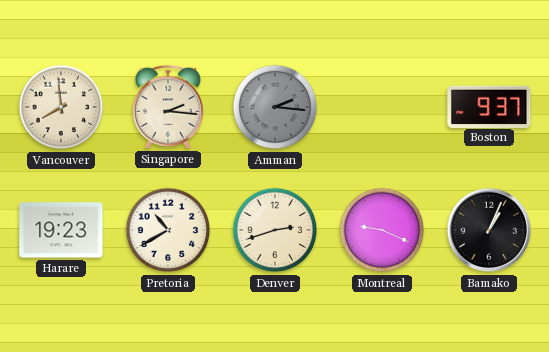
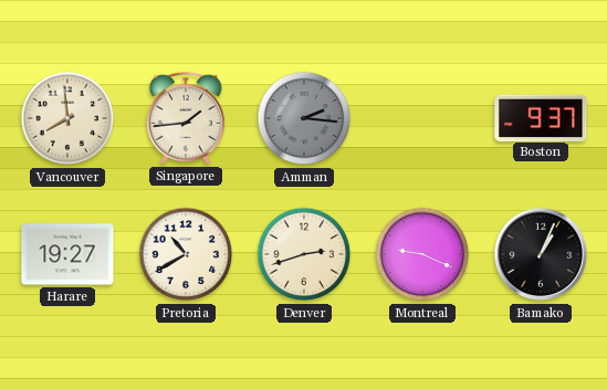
Singapore: 2:16 -> 1:44 (186, 118)
Harare: 19:23 -> 19:27 (67, 254)
